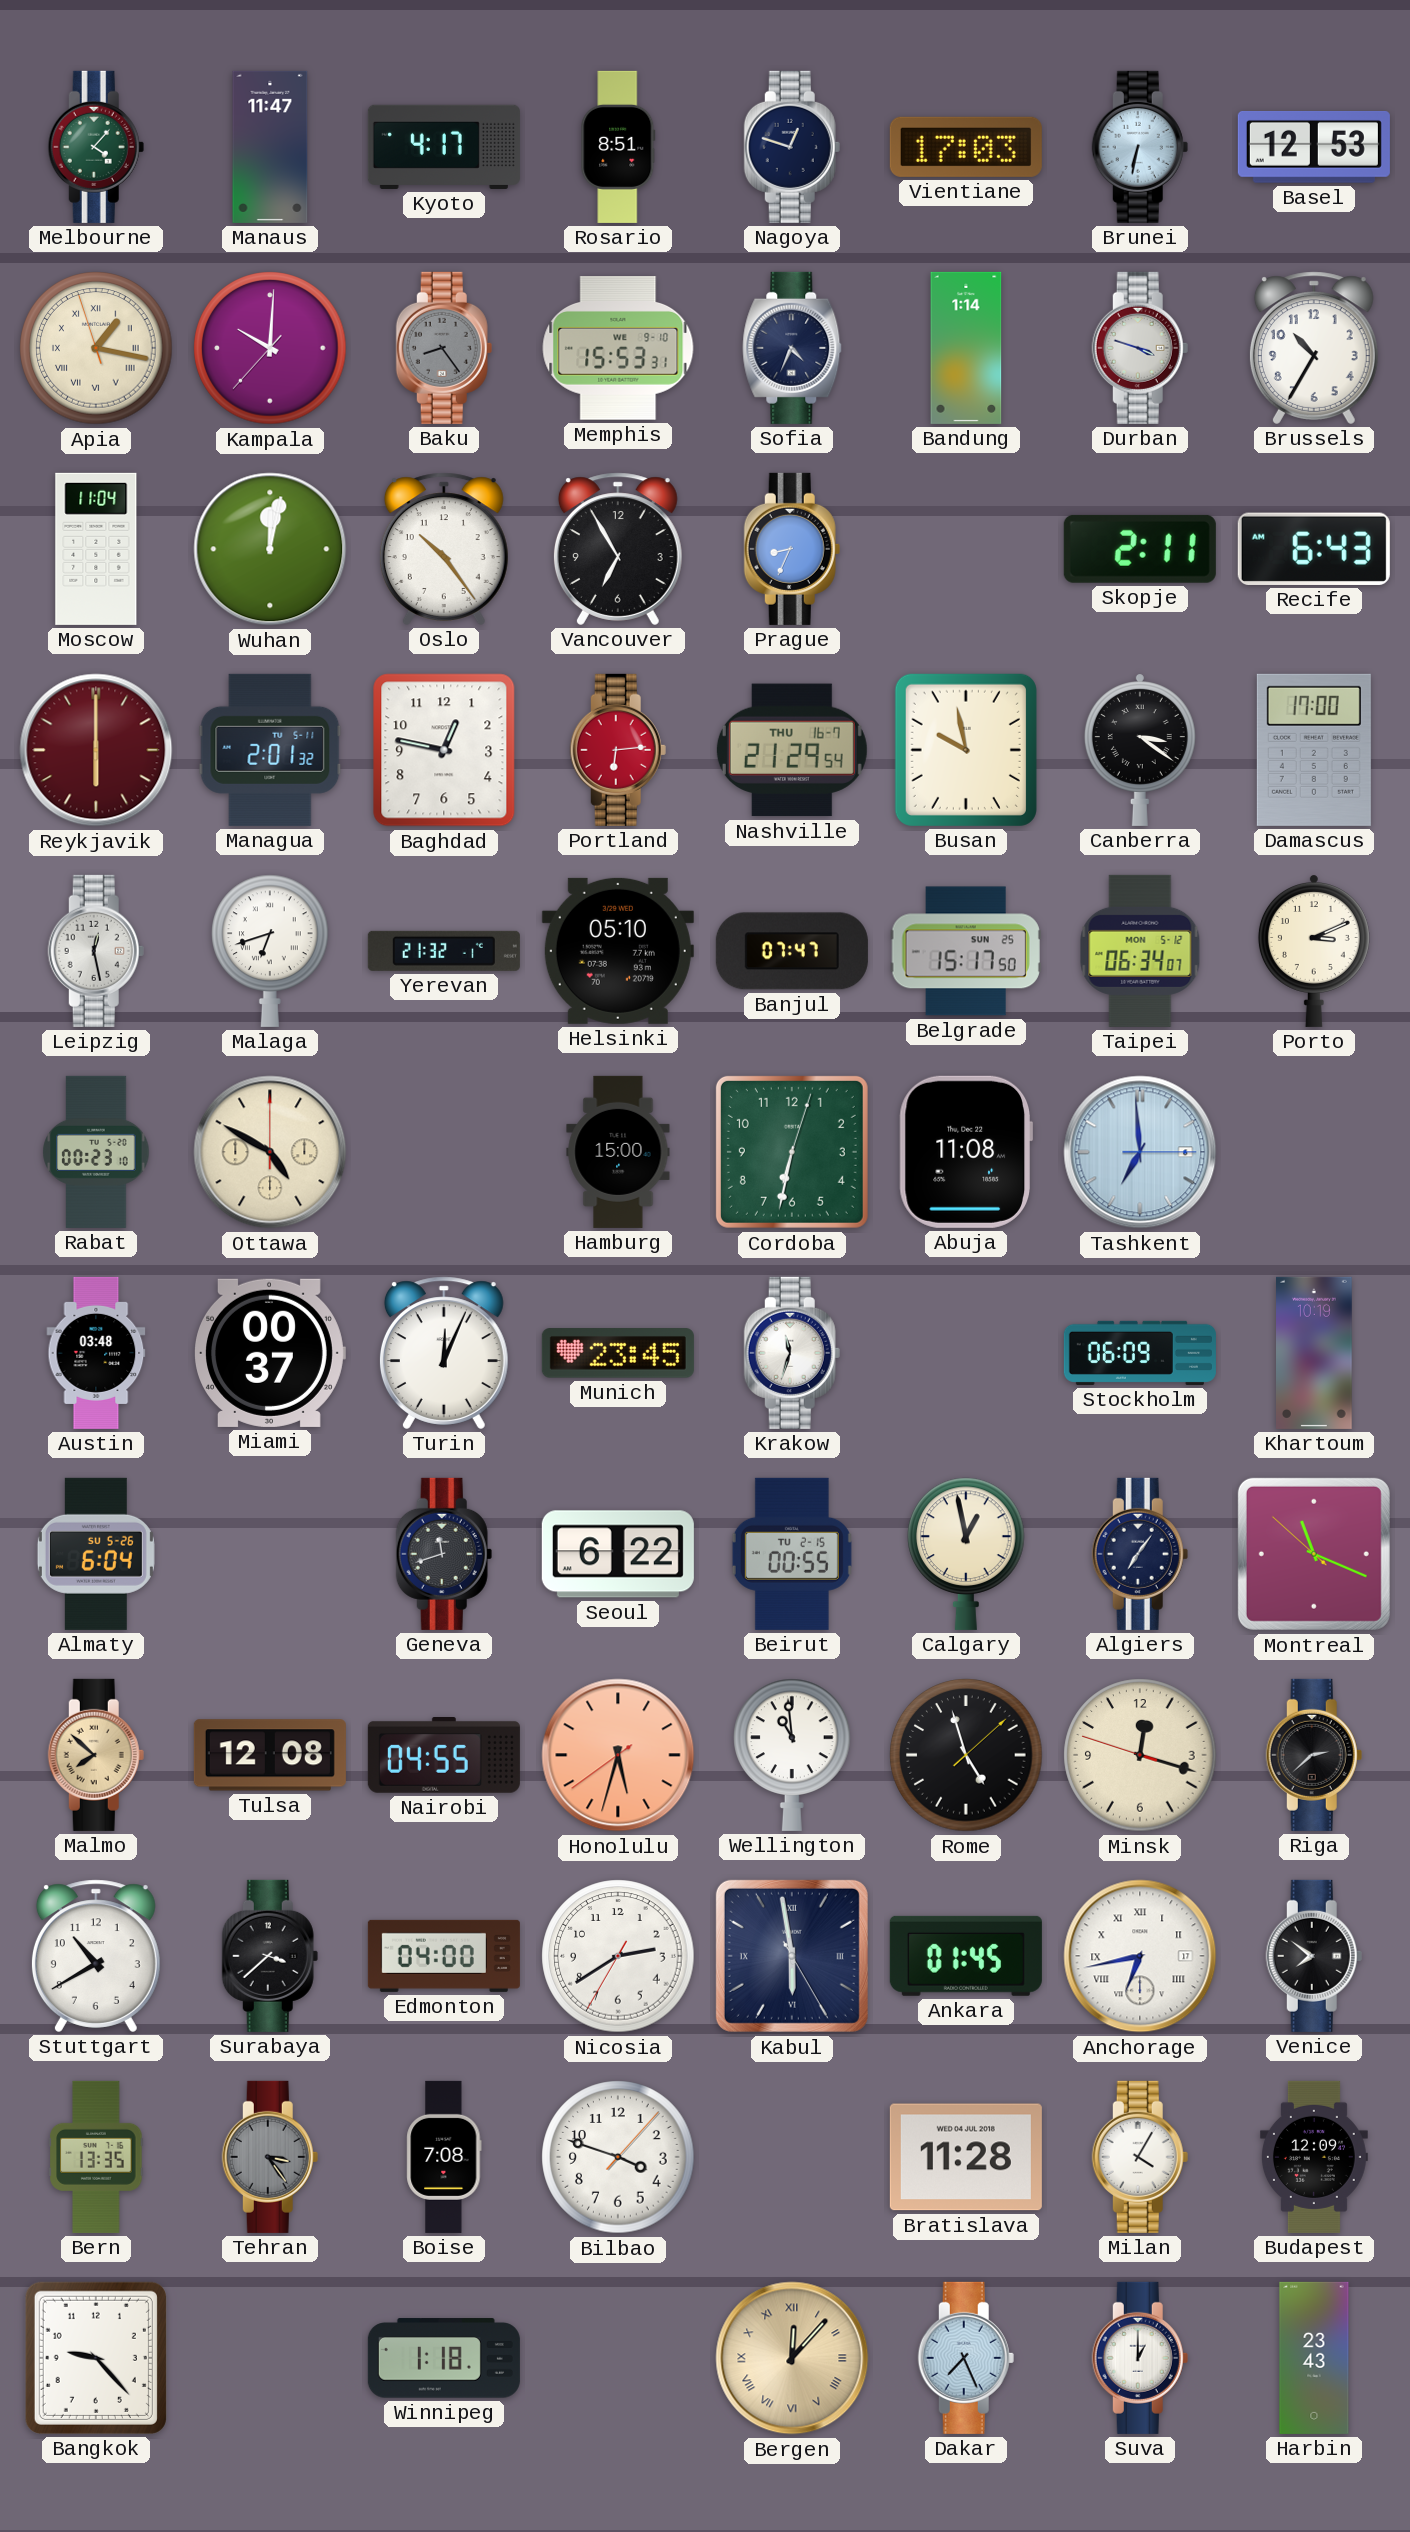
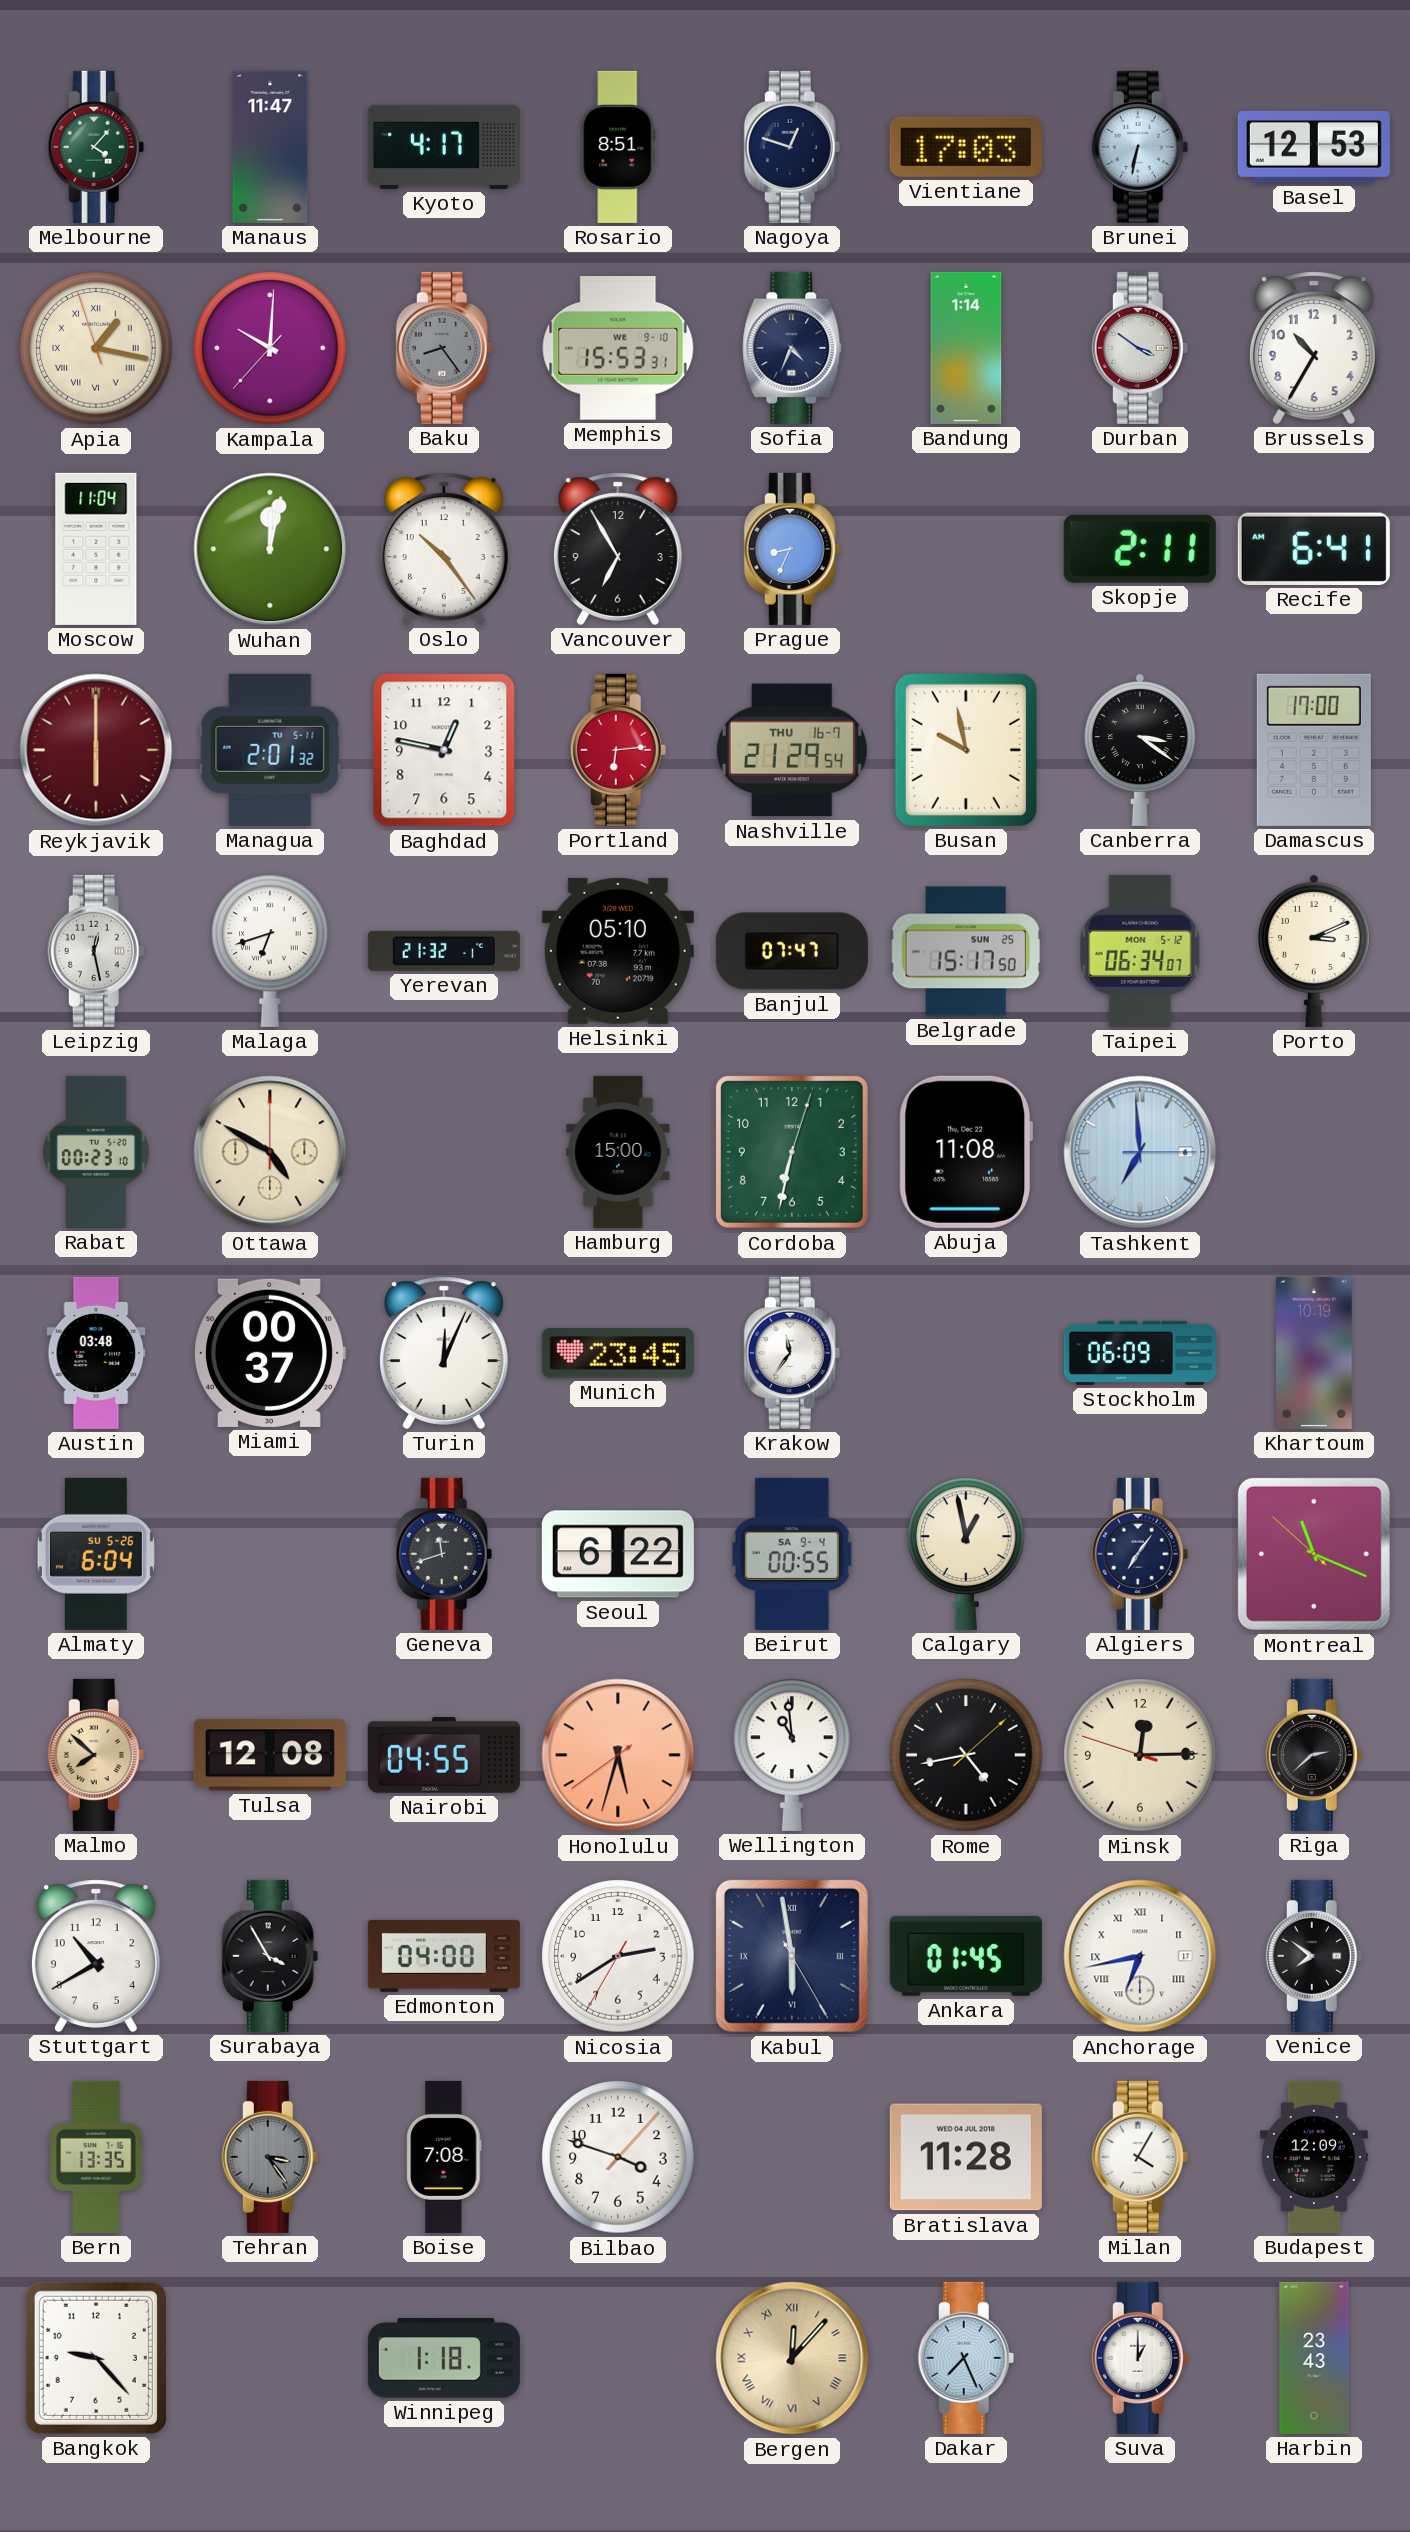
Durban: 3:48 -> 3:51 (1140, 348)
Recife: 6:43 -> 6:41 (1314, 549)
Krakow: 11:33 -> 11:36 (792, 1353)
Beirut date: TU 2-15 -> SA 9-4 (792, 1554)
Rome: 4:57 -> 4:43 (966, 1755)
Minsk: 12:17 -> 12:14 (1140, 1755)
Surabaya: 3:38 -> 3:55 (270, 1956)
